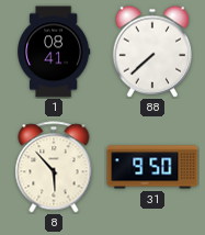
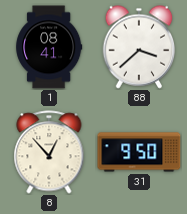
88: 7:38 -> 3:38 (139, 47)
8: 5:53 -> 12:53 (49, 152)
